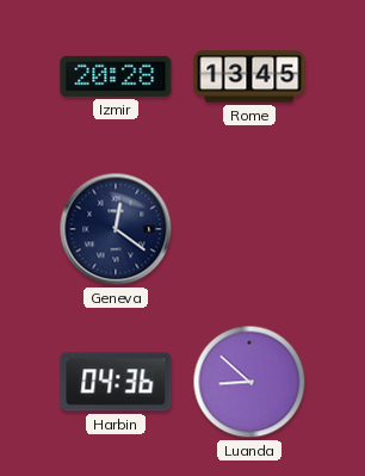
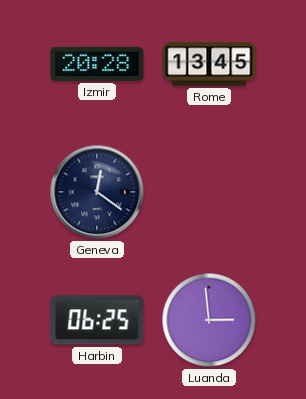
Harbin: 04:36 -> 06:25 (97, 320)
Luanda: 8:52 -> 2:59 (209, 320)
